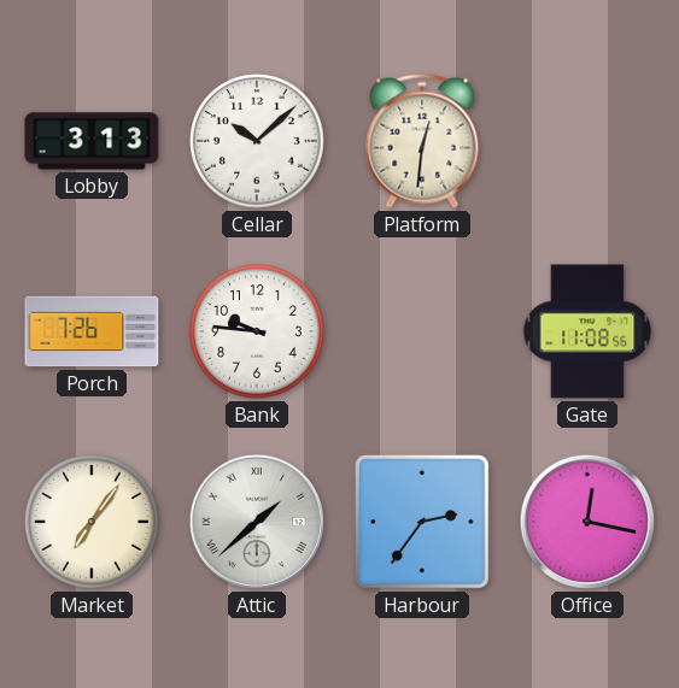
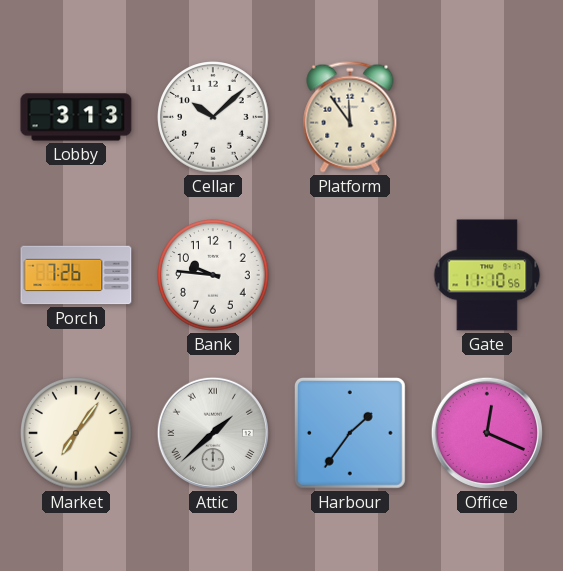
Platform: 12:31 -> 11:54 (350, 117)
Gate: 11:08 -> 11:10 (487, 275)
Harbour: 2:36 -> 1:36 (350, 433)
Office: 12:17 -> 12:19 (487, 433)
